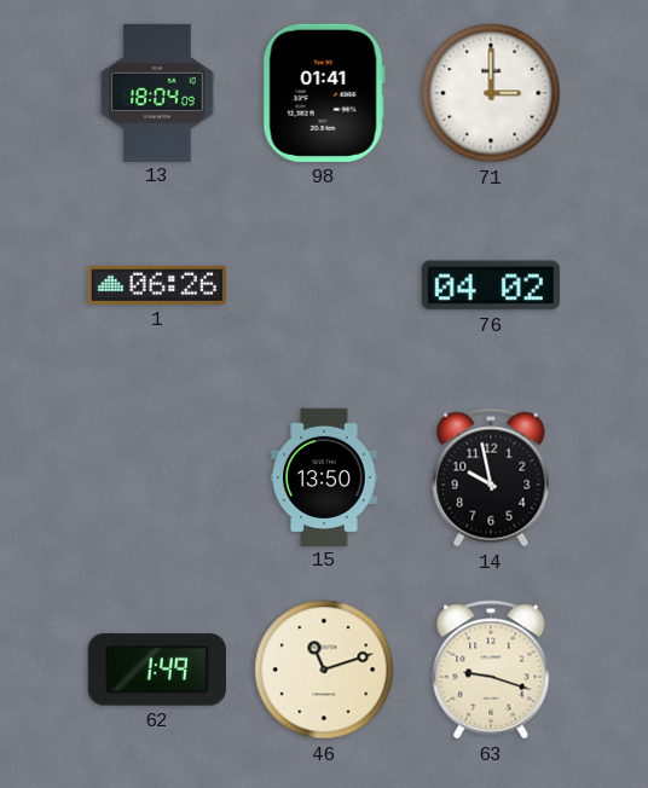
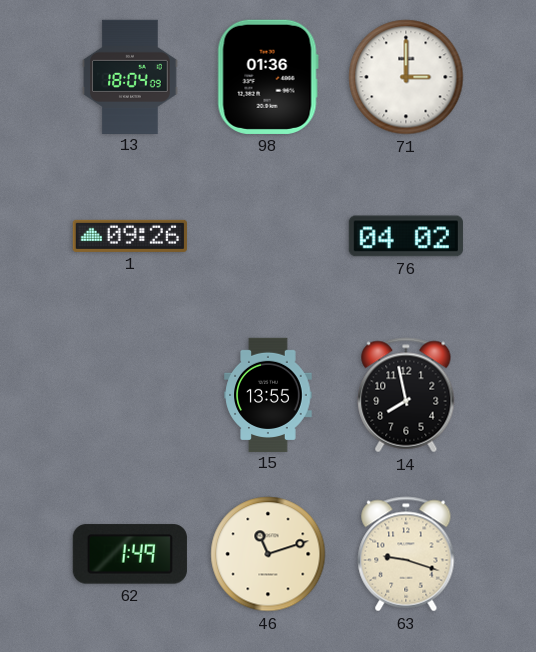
98: 01:41 -> 01:36 (268, 77)
1: 06:26 -> 09:26 (130, 236)
15: 13:50 -> 13:55 (268, 394)
14: 9:58 -> 7:58 (406, 395)
